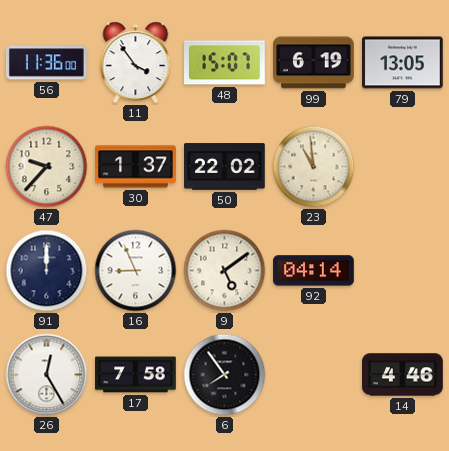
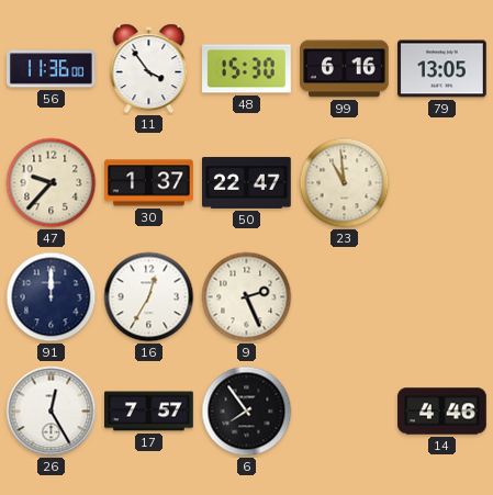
48: 15:07 -> 15:30 (247, 69)
99: 6:19 -> 6:16 (345, 69)
50: 22:02 -> 22:47 (247, 183)
16: 8:56 -> 12:35 (149, 297)
9: 5:09 -> 2:26 (247, 297)
92: 04:14 -> none (314, 271)
17: 7:58 -> 7:57 (149, 412)
